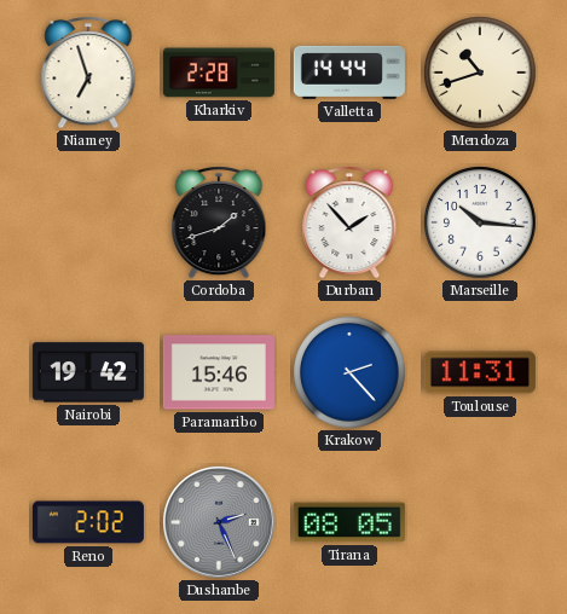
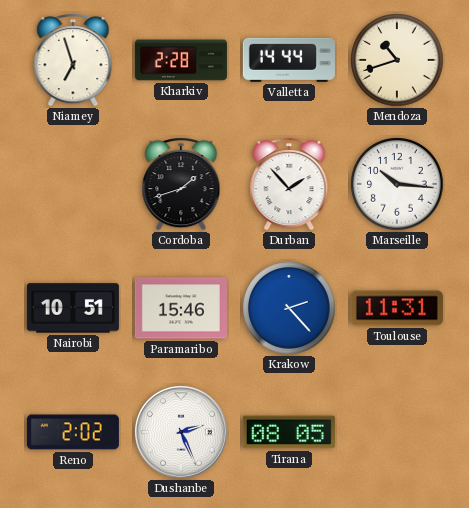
Nairobi: 19:42 -> 10:51 (73, 308)
Dushanbe dial: grey -> white (182, 433)
